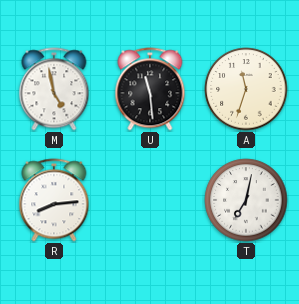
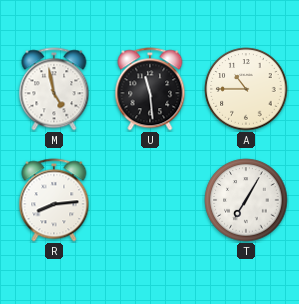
A: 11:33 -> 10:45 (246, 89)
T: 7:02 -> 7:05 (246, 200)
